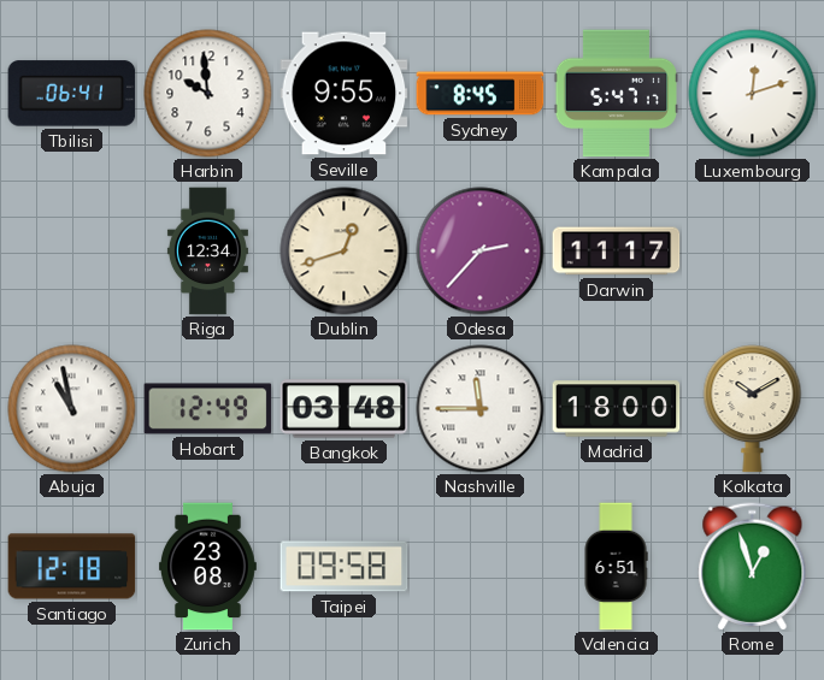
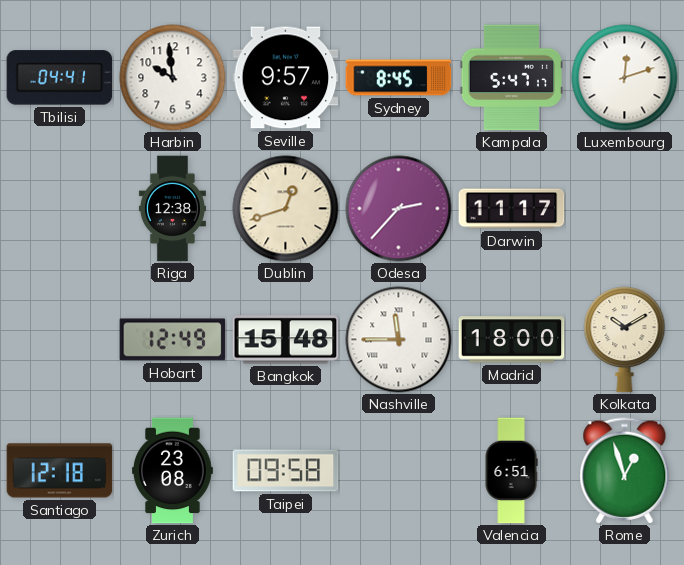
Tbilisi: 06:41 -> 04:41 (60, 78)
Seville: 9:55 -> 9:57 (286, 78)
Riga: 12:34 -> 12:38 (172, 209)
Abuja: 10:58 -> none (72, 409)
Bangkok: 03:48 -> 15:48 (286, 340)
